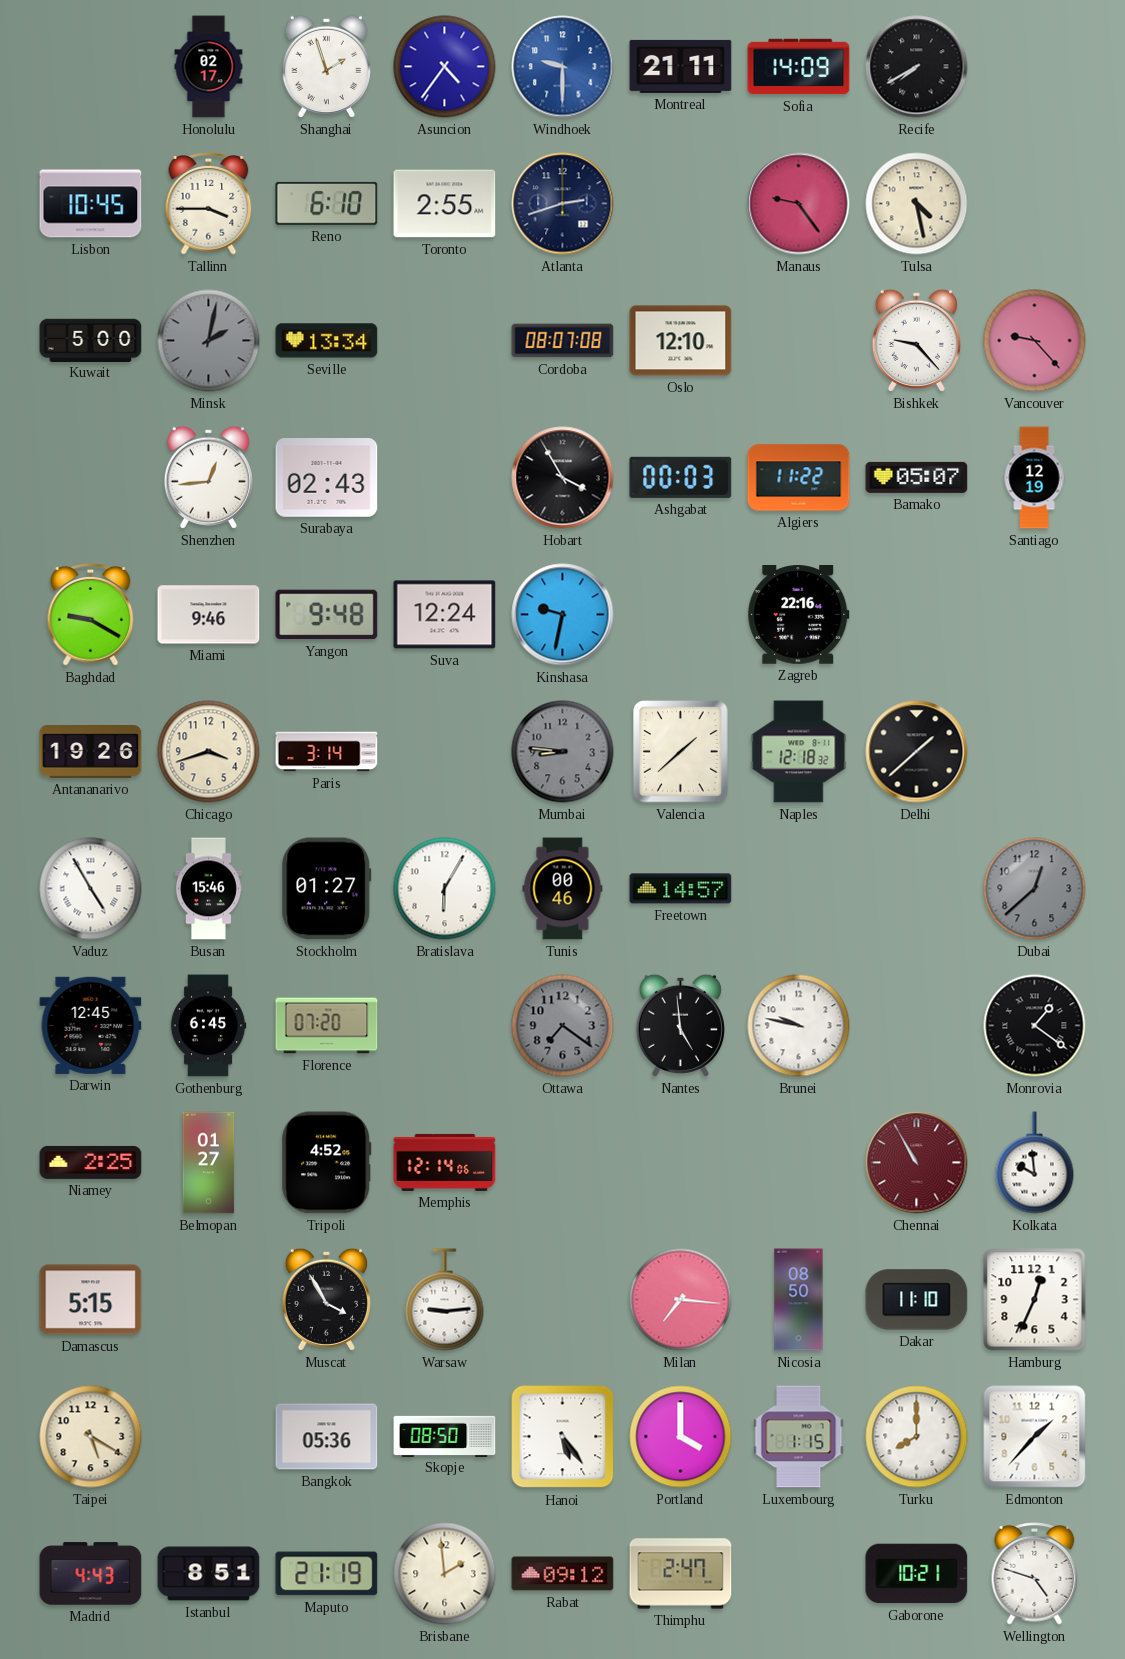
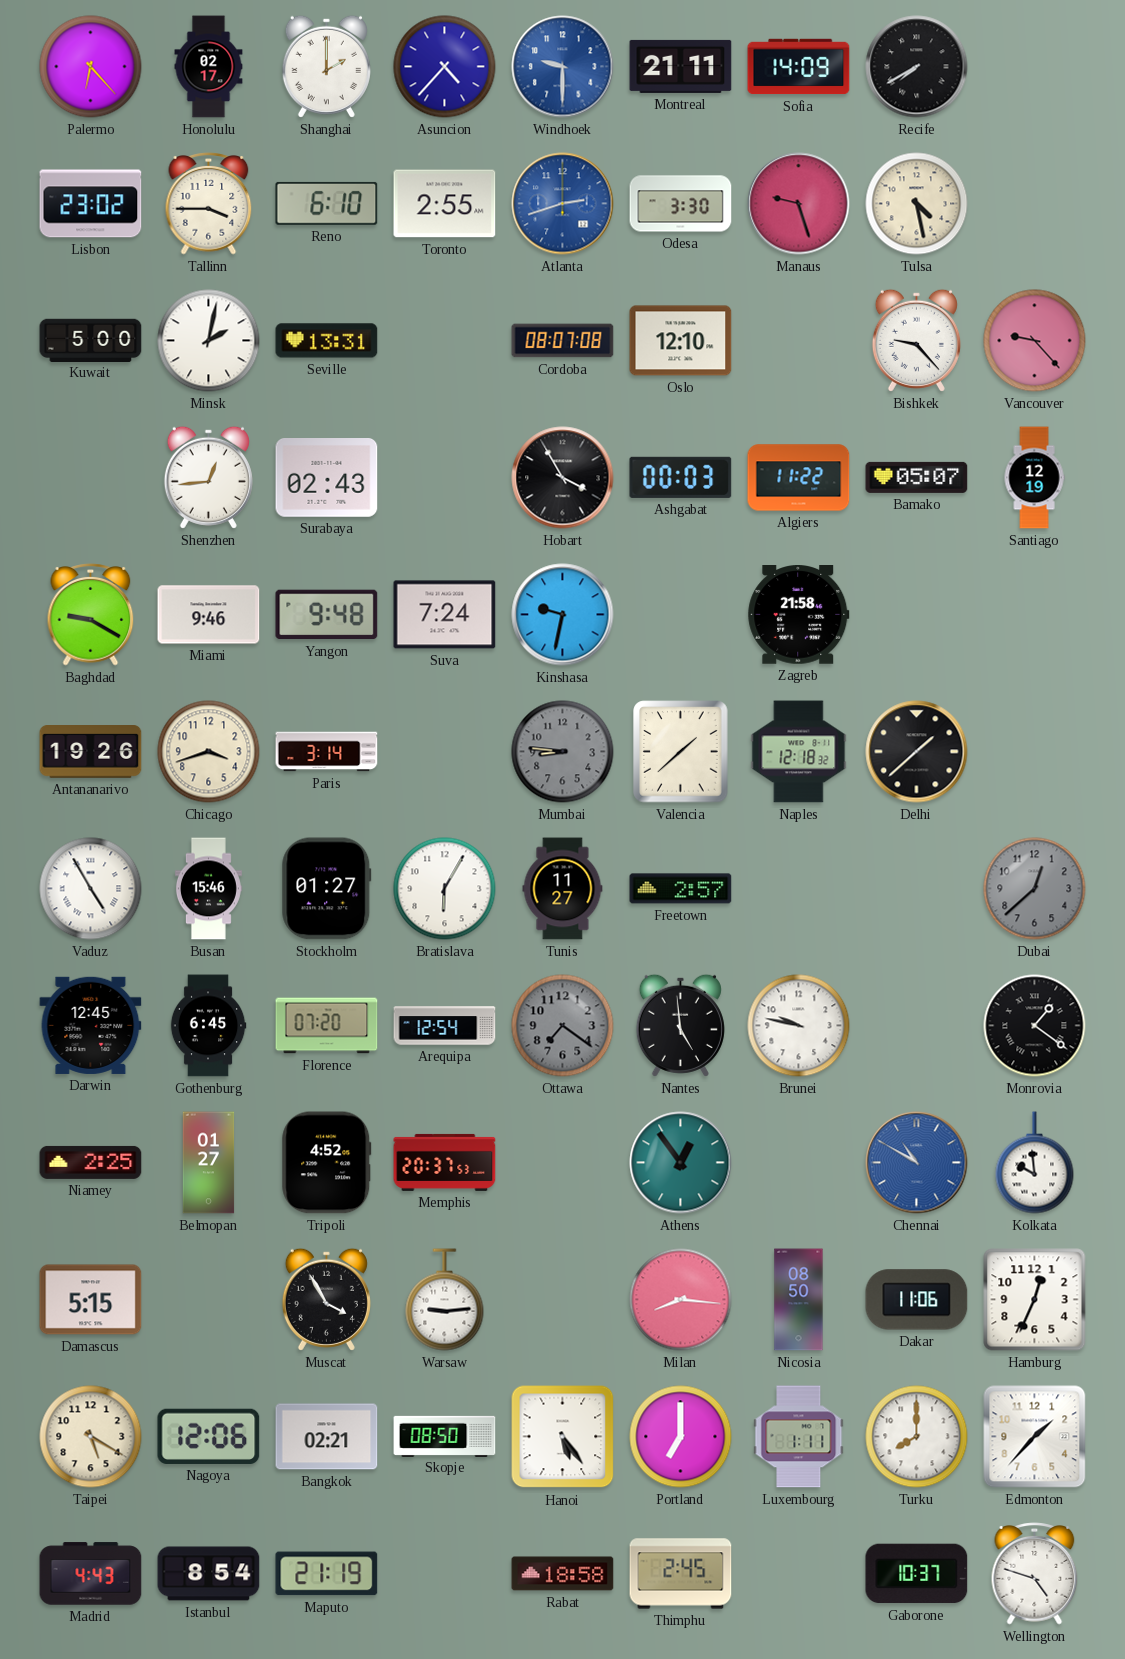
Palermo: none -> 6:23 (91, 67)
Shanghai: 1:57 -> 2:00 (326, 66)
Asuncion: 4:36 -> 4:37 (445, 67)
Lisbon: 10:45 -> 23:02 (91, 204)
Atlanta dial: navy -> blue (563, 204)
Odesa: none -> 3:30 (681, 204)
Manaus: 9:24 -> 9:27 (799, 204)
Minsk dial: grey -> white (209, 341)
Seville: 13:34 -> 13:31 (327, 341)
Suva: 12:24 -> 7:24 (445, 615)
Zagreb: 22:16 -> 21:58 (799, 615)
Tunis: 00:46 -> 11:27 (563, 889)
Freetown: 14:57 -> 2:57 (681, 889)
Arequipa: none -> 12:54 (445, 1026)
Memphis: 12:14 -> 20:37 (445, 1162)
Athens: none -> 12:54 (681, 1163)
Chennai: 10:55 -> 10:50 (917, 1163)
Chennai dial: burgundy -> blue (917, 1163)
Milan: 7:16 -> 8:16 (681, 1300)
Dakar: 11:10 -> 11:06 (917, 1300)
Nagoya: none -> 12:06 (209, 1436)
Bangkok: 05:36 -> 02:21 (327, 1437)
Portland: 4:00 -> 7:00 (681, 1437)
Luxembourg: 1:15 -> 1:11 (799, 1437)
Istanbul: 8:51 -> 8:54 (209, 1574)
Brisbane: 1:59 -> none (445, 1574)
Rabat: 09:12 -> 18:58 (563, 1574)
Thimphu: 2:47 -> 2:45 (681, 1574)
Gaborone: 10:21 -> 10:37 (917, 1574)
